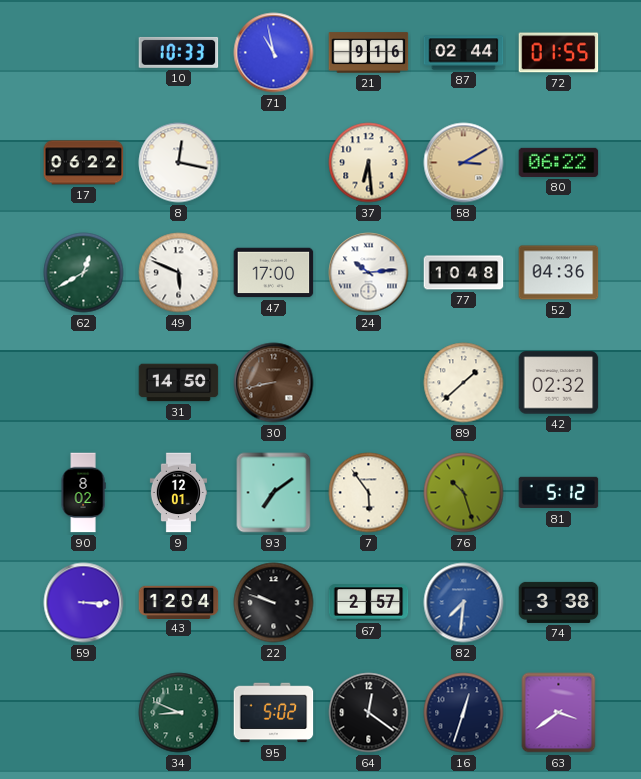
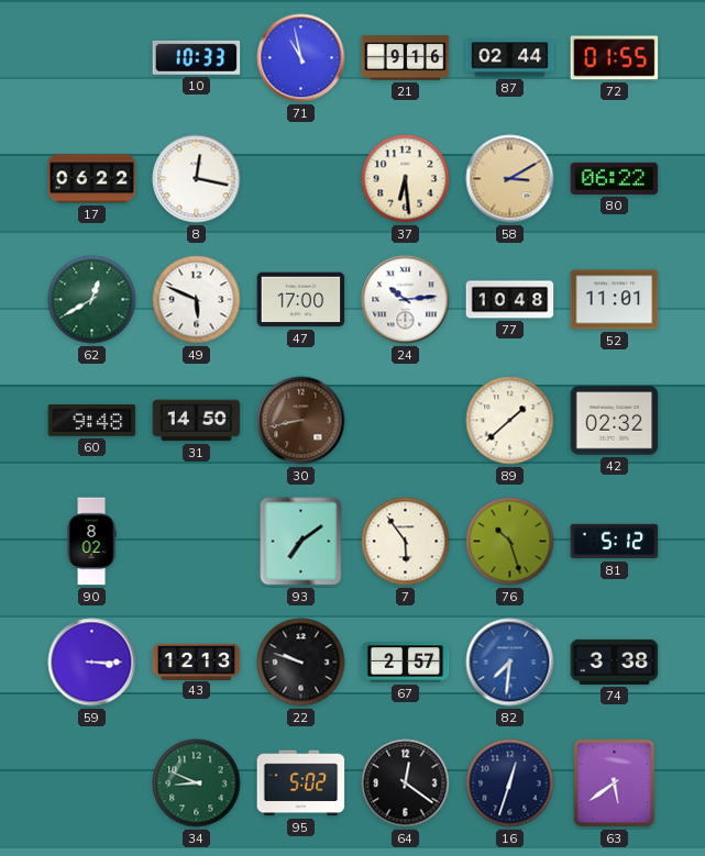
52: 04:36 -> 11:01 (615, 300)
60: none -> 9:48 (92, 421)
9: 12:01 -> none (178, 493)
43: 12:04 -> 12:13 (197, 662)
63: 3:39 -> 5:39 (615, 783)
